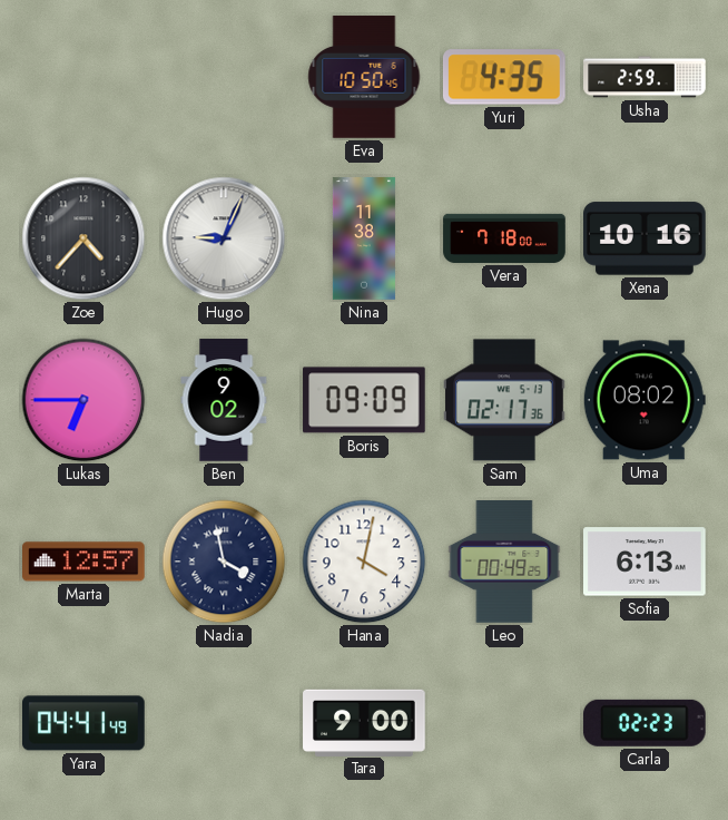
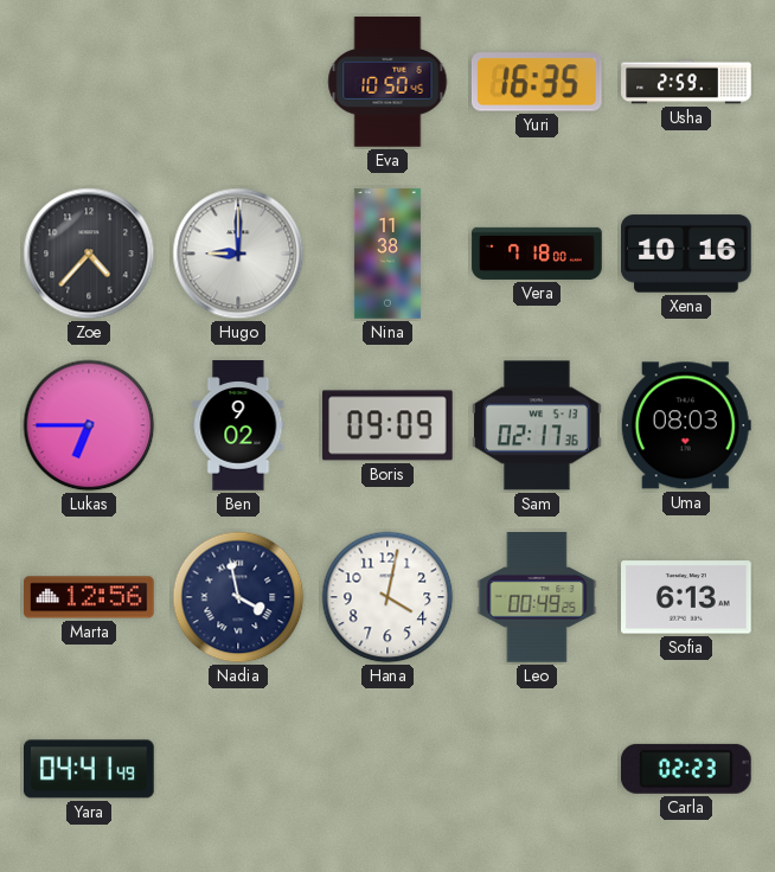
Yuri: 4:35 -> 16:35 (538, 82)
Hugo: 9:04 -> 9:00 (238, 254)
Uma: 08:02 -> 08:03 (686, 425)
Marta: 12:57 -> 12:56 (90, 597)
Tara: 9:00 -> none (364, 722)
